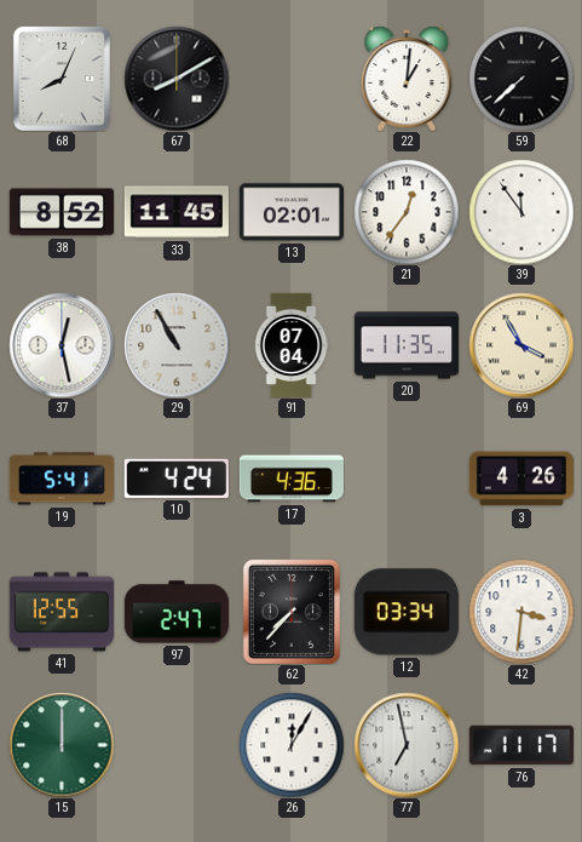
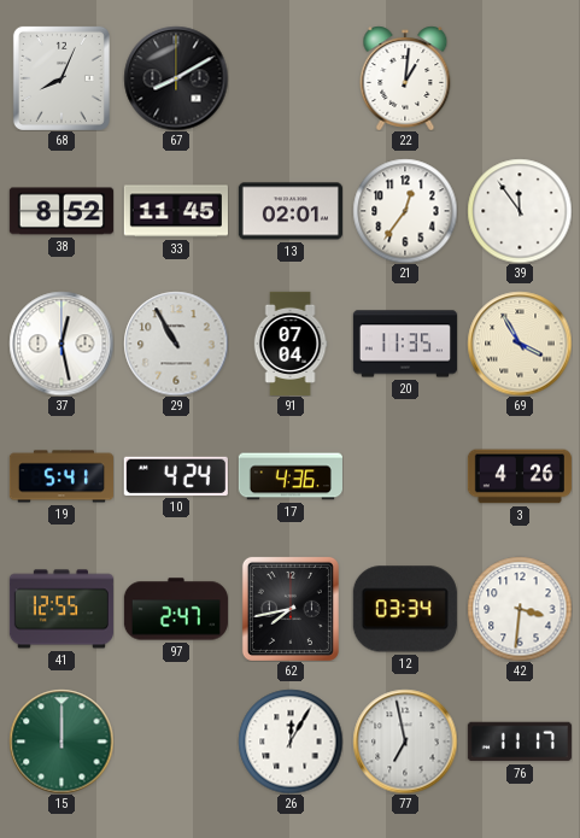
59: 7:38 -> none (522, 79)
62: 7:37 -> 7:43 (291, 609)
